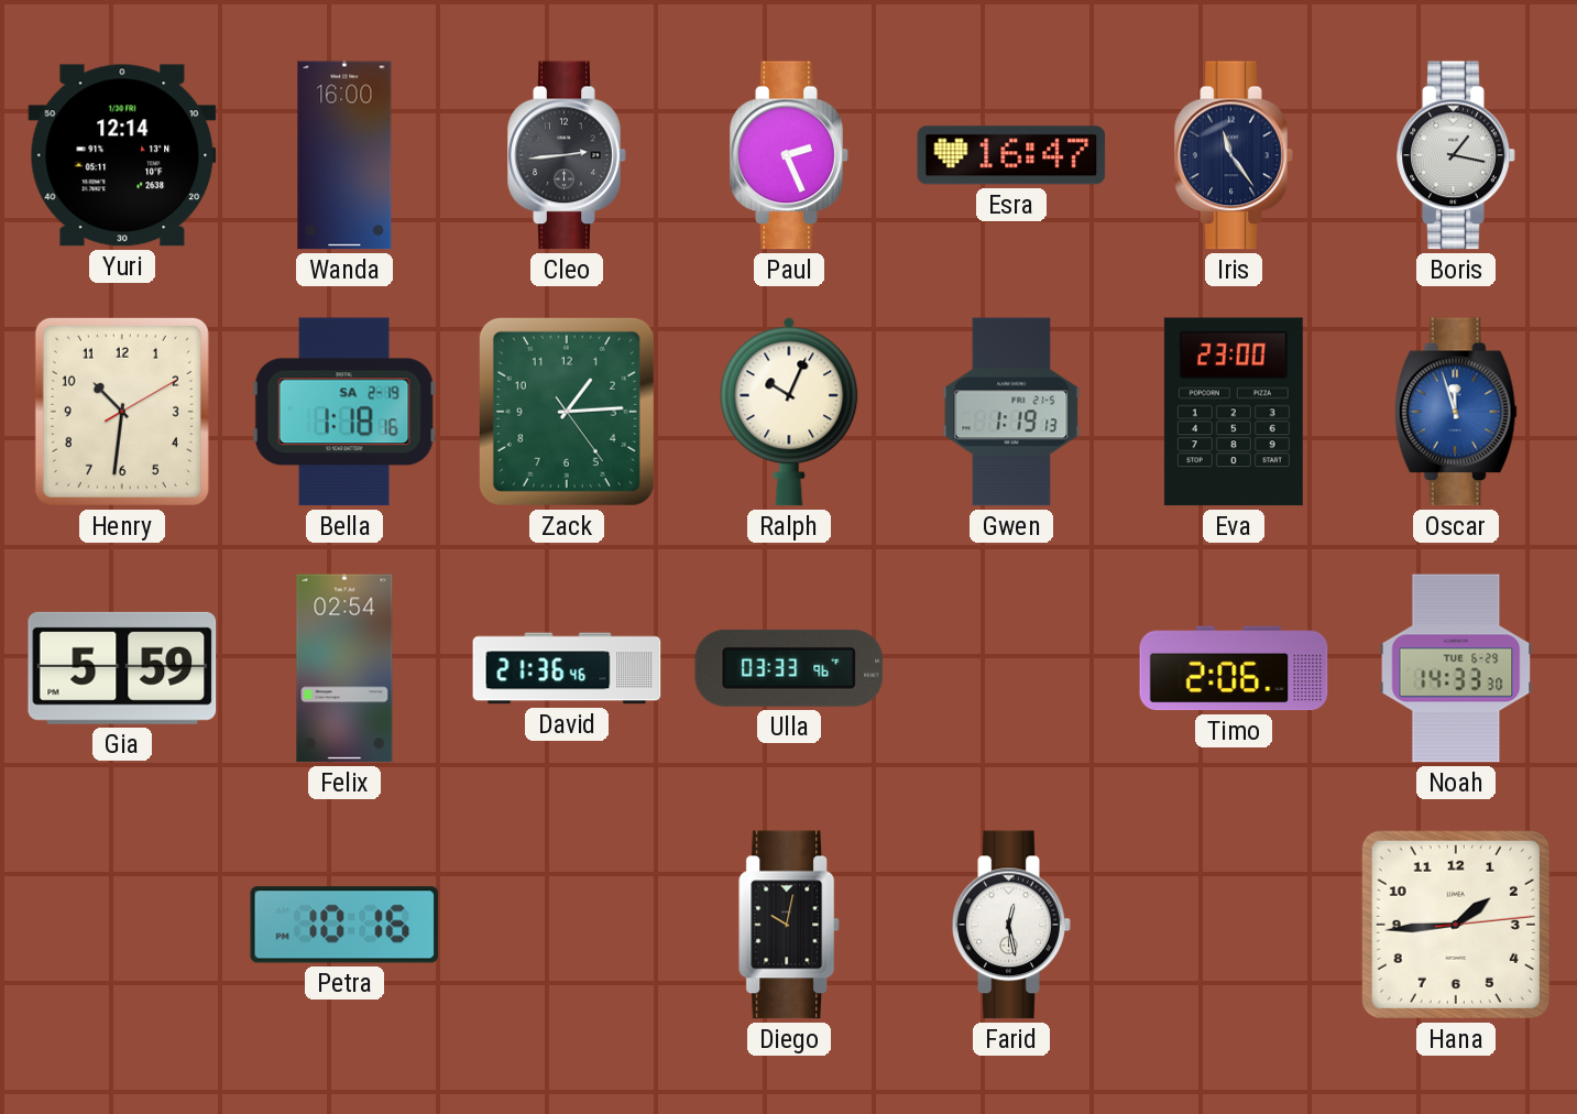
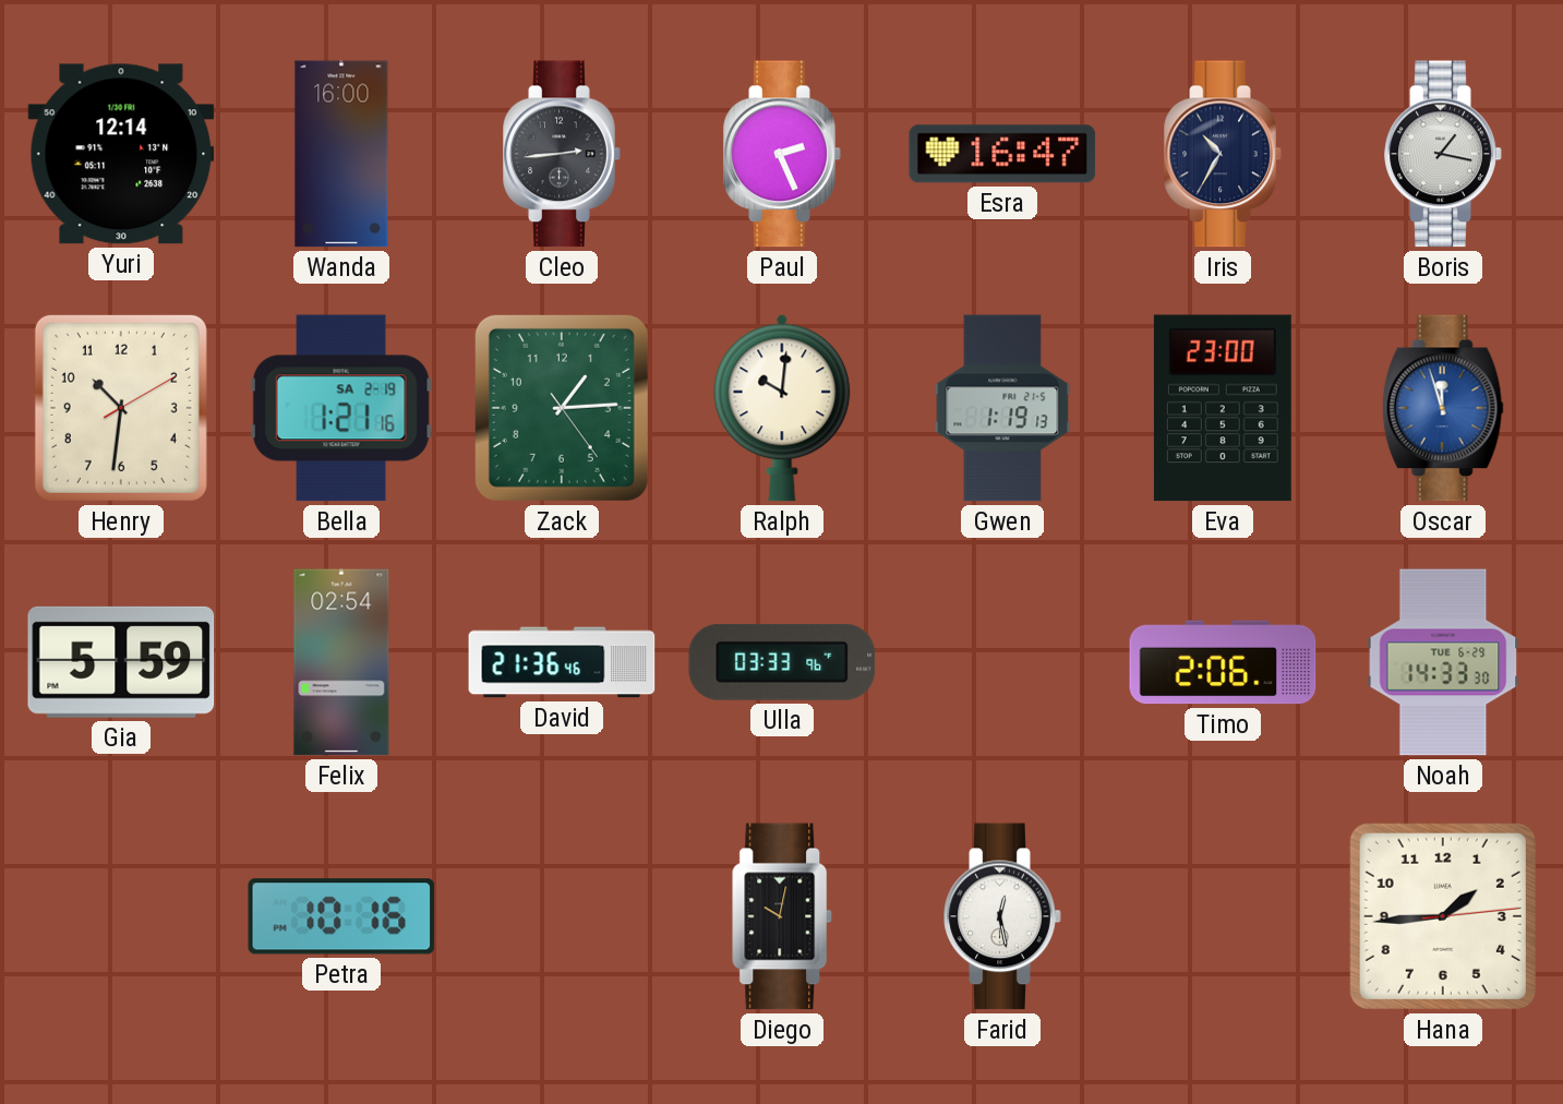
Iris: 11:24 -> 10:35 (1223, 154)
Bella: 1:18 -> 1:21 (341, 408)
Ralph: 10:04 -> 10:01 (782, 408)
